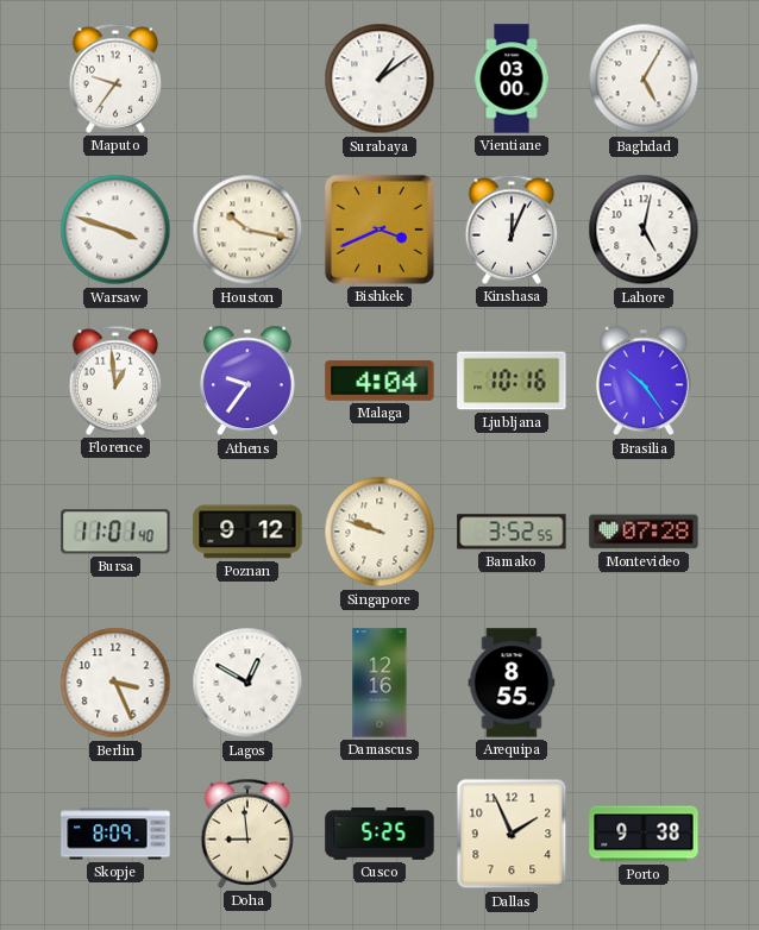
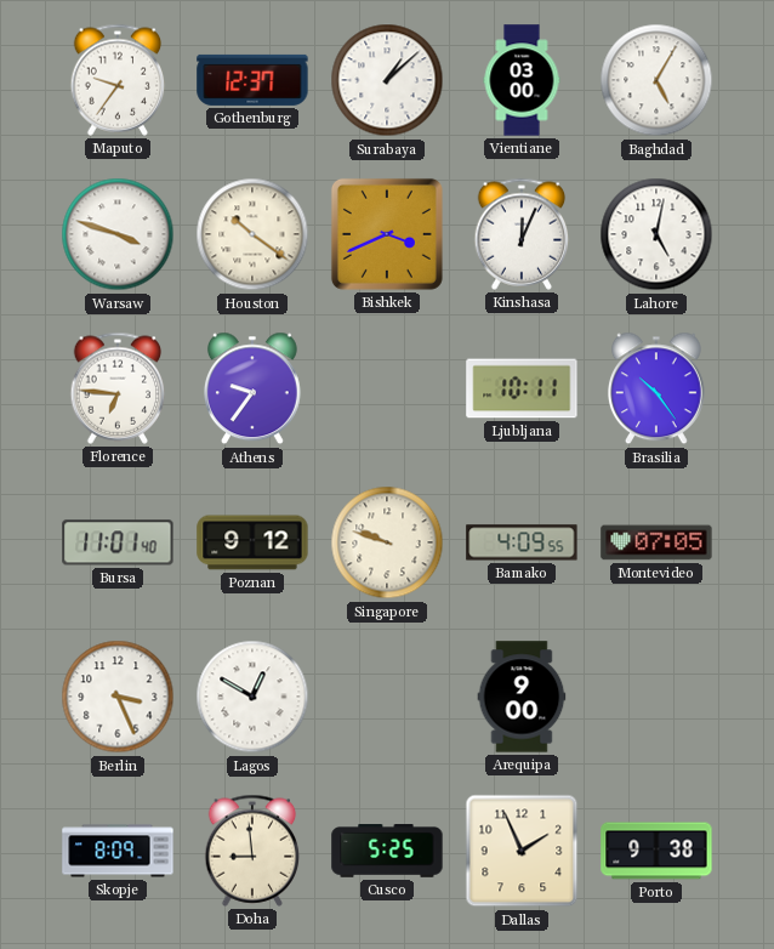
Gothenburg: none -> 12:37 (252, 80)
Surabaya: 1:09 -> 1:08 (387, 80)
Houston: 10:17 -> 10:21 (252, 234)
Florence: 12:59 -> 6:46 (118, 388)
Malaga: 4:04 -> none (379, 381)
Ljubljana: 10:16 -> 10:11 (522, 388)
Bamako: 3:52 -> 4:09 (522, 542)
Montevideo: 07:28 -> 07:05 (656, 542)
Damascus: 12:16 -> none (379, 683)
Arequipa: 8:55 -> 9:00 (522, 697)
